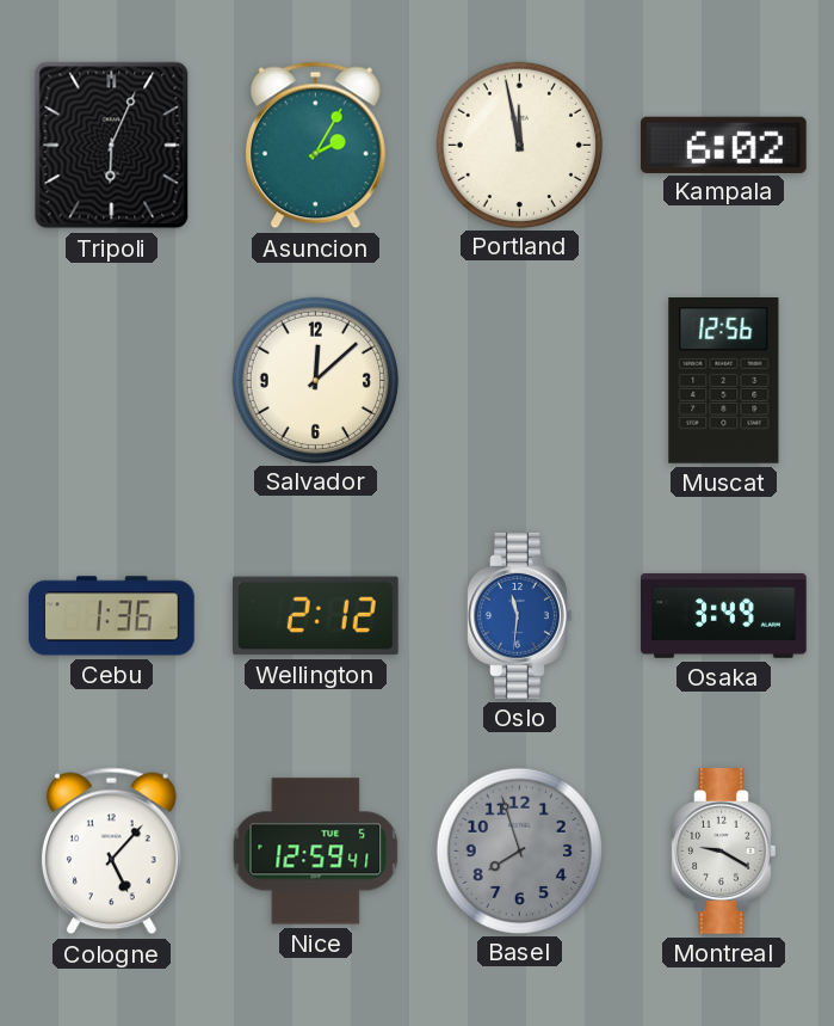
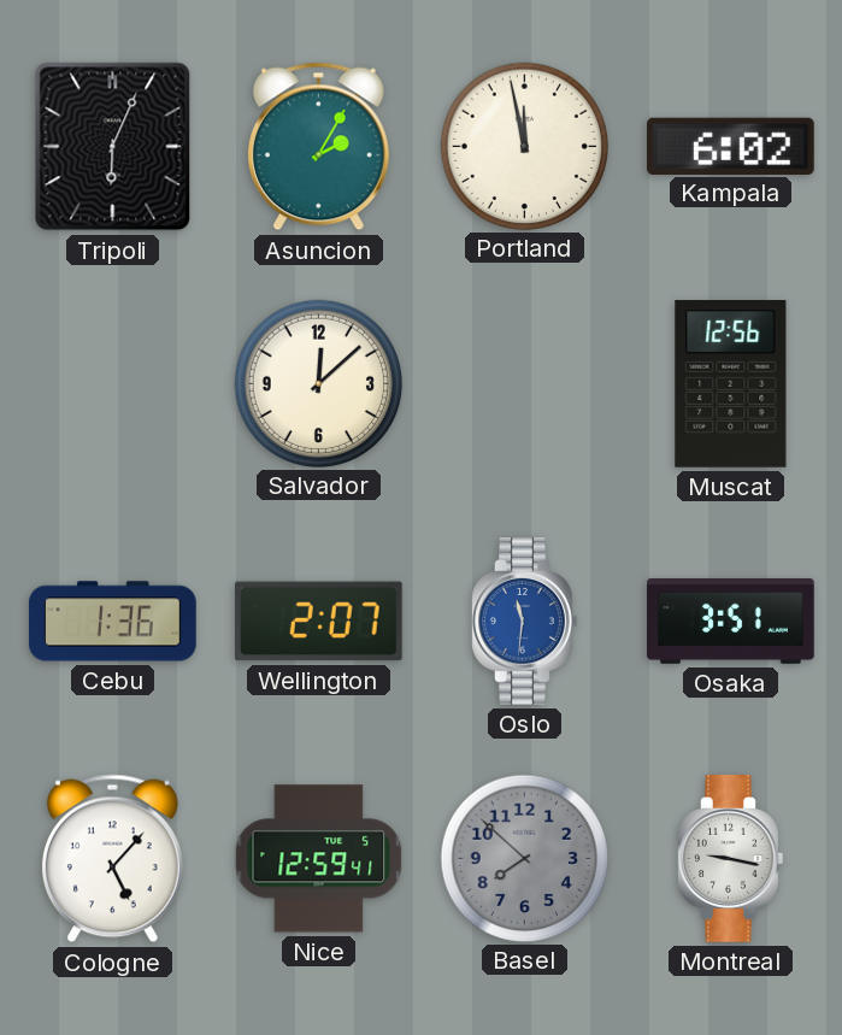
Wellington: 2:12 -> 2:07 (319, 622)
Osaka: 3:49 -> 3:51 (731, 621)
Basel: 7:57 -> 7:52 (524, 858)
Montreal: 9:20 -> 9:17 (731, 859)
